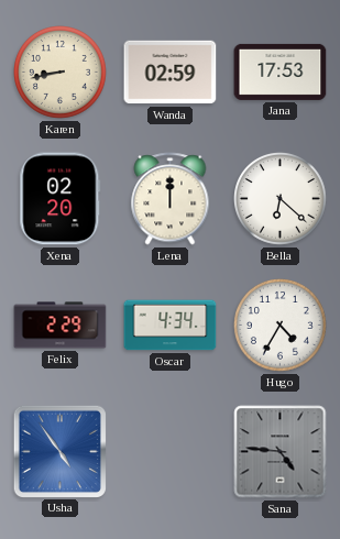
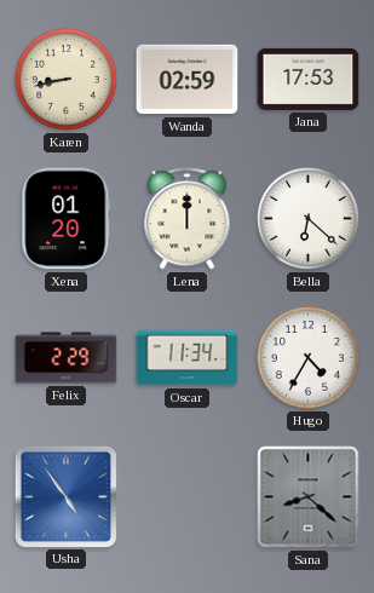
Xena: 02:20 -> 01:20 (67, 219)
Oscar: 4:34 -> 11:34 (188, 358)
Sana: 4:46 -> 8:22 (309, 497)
